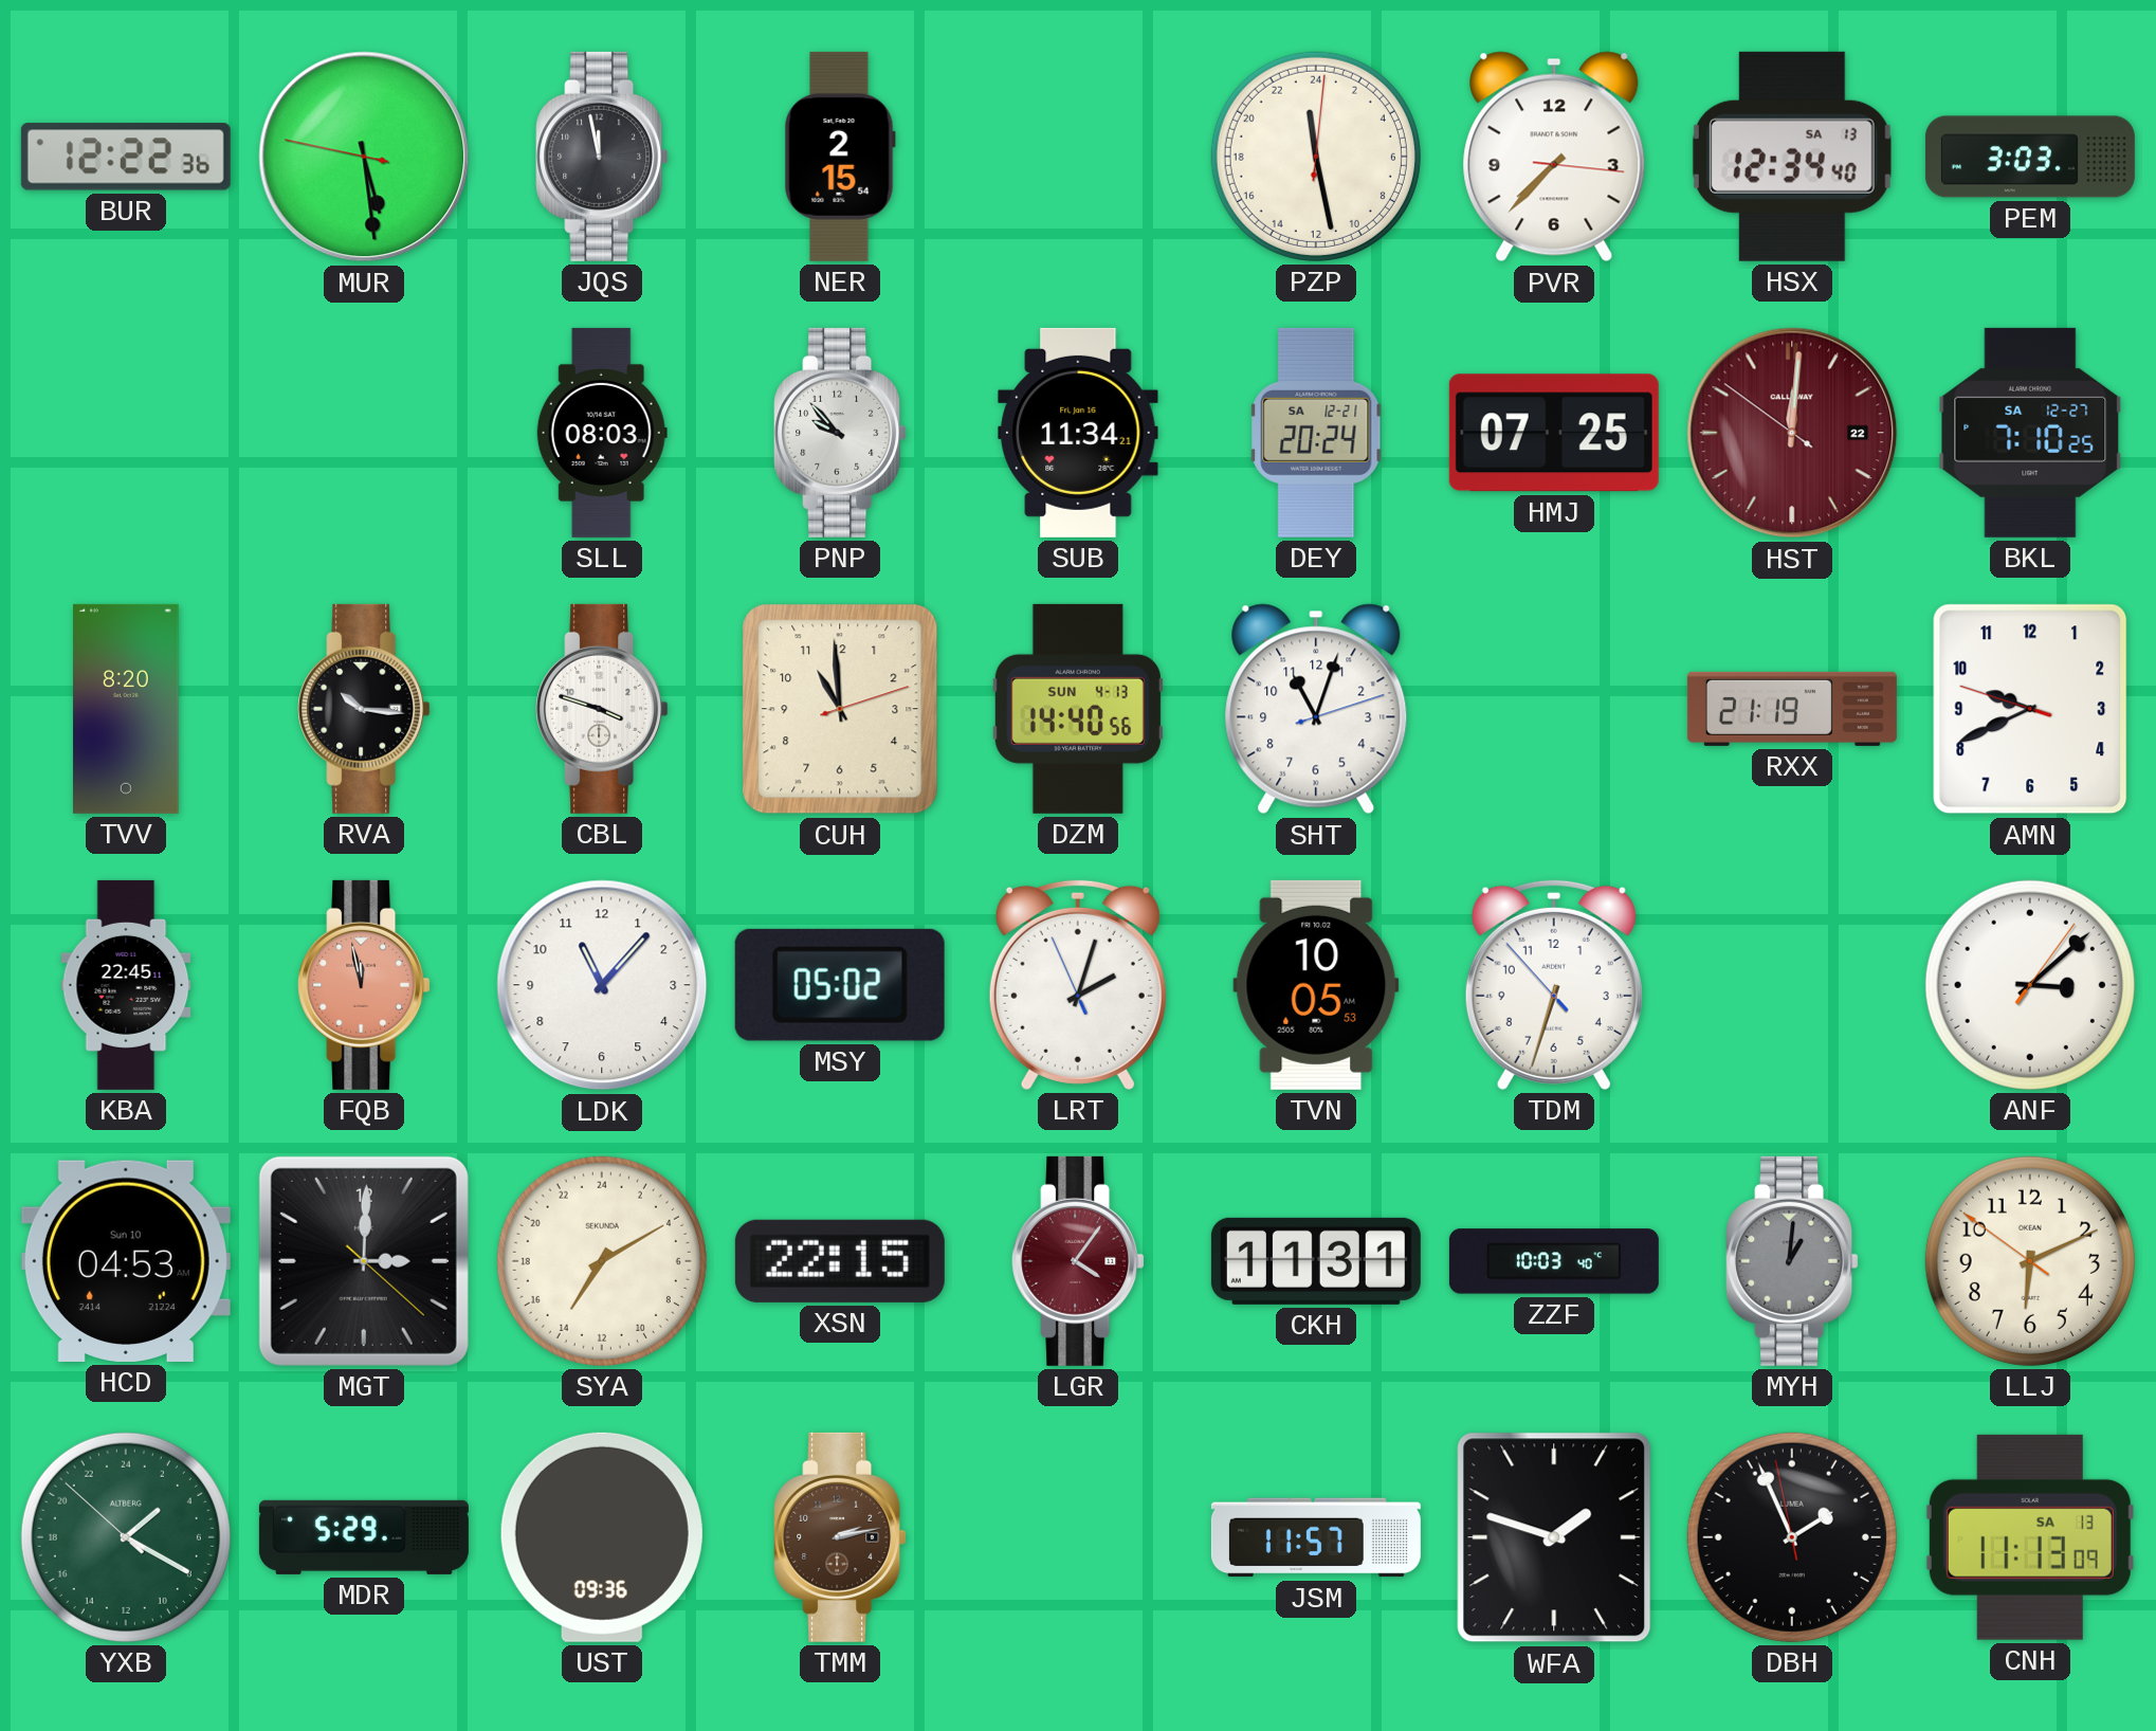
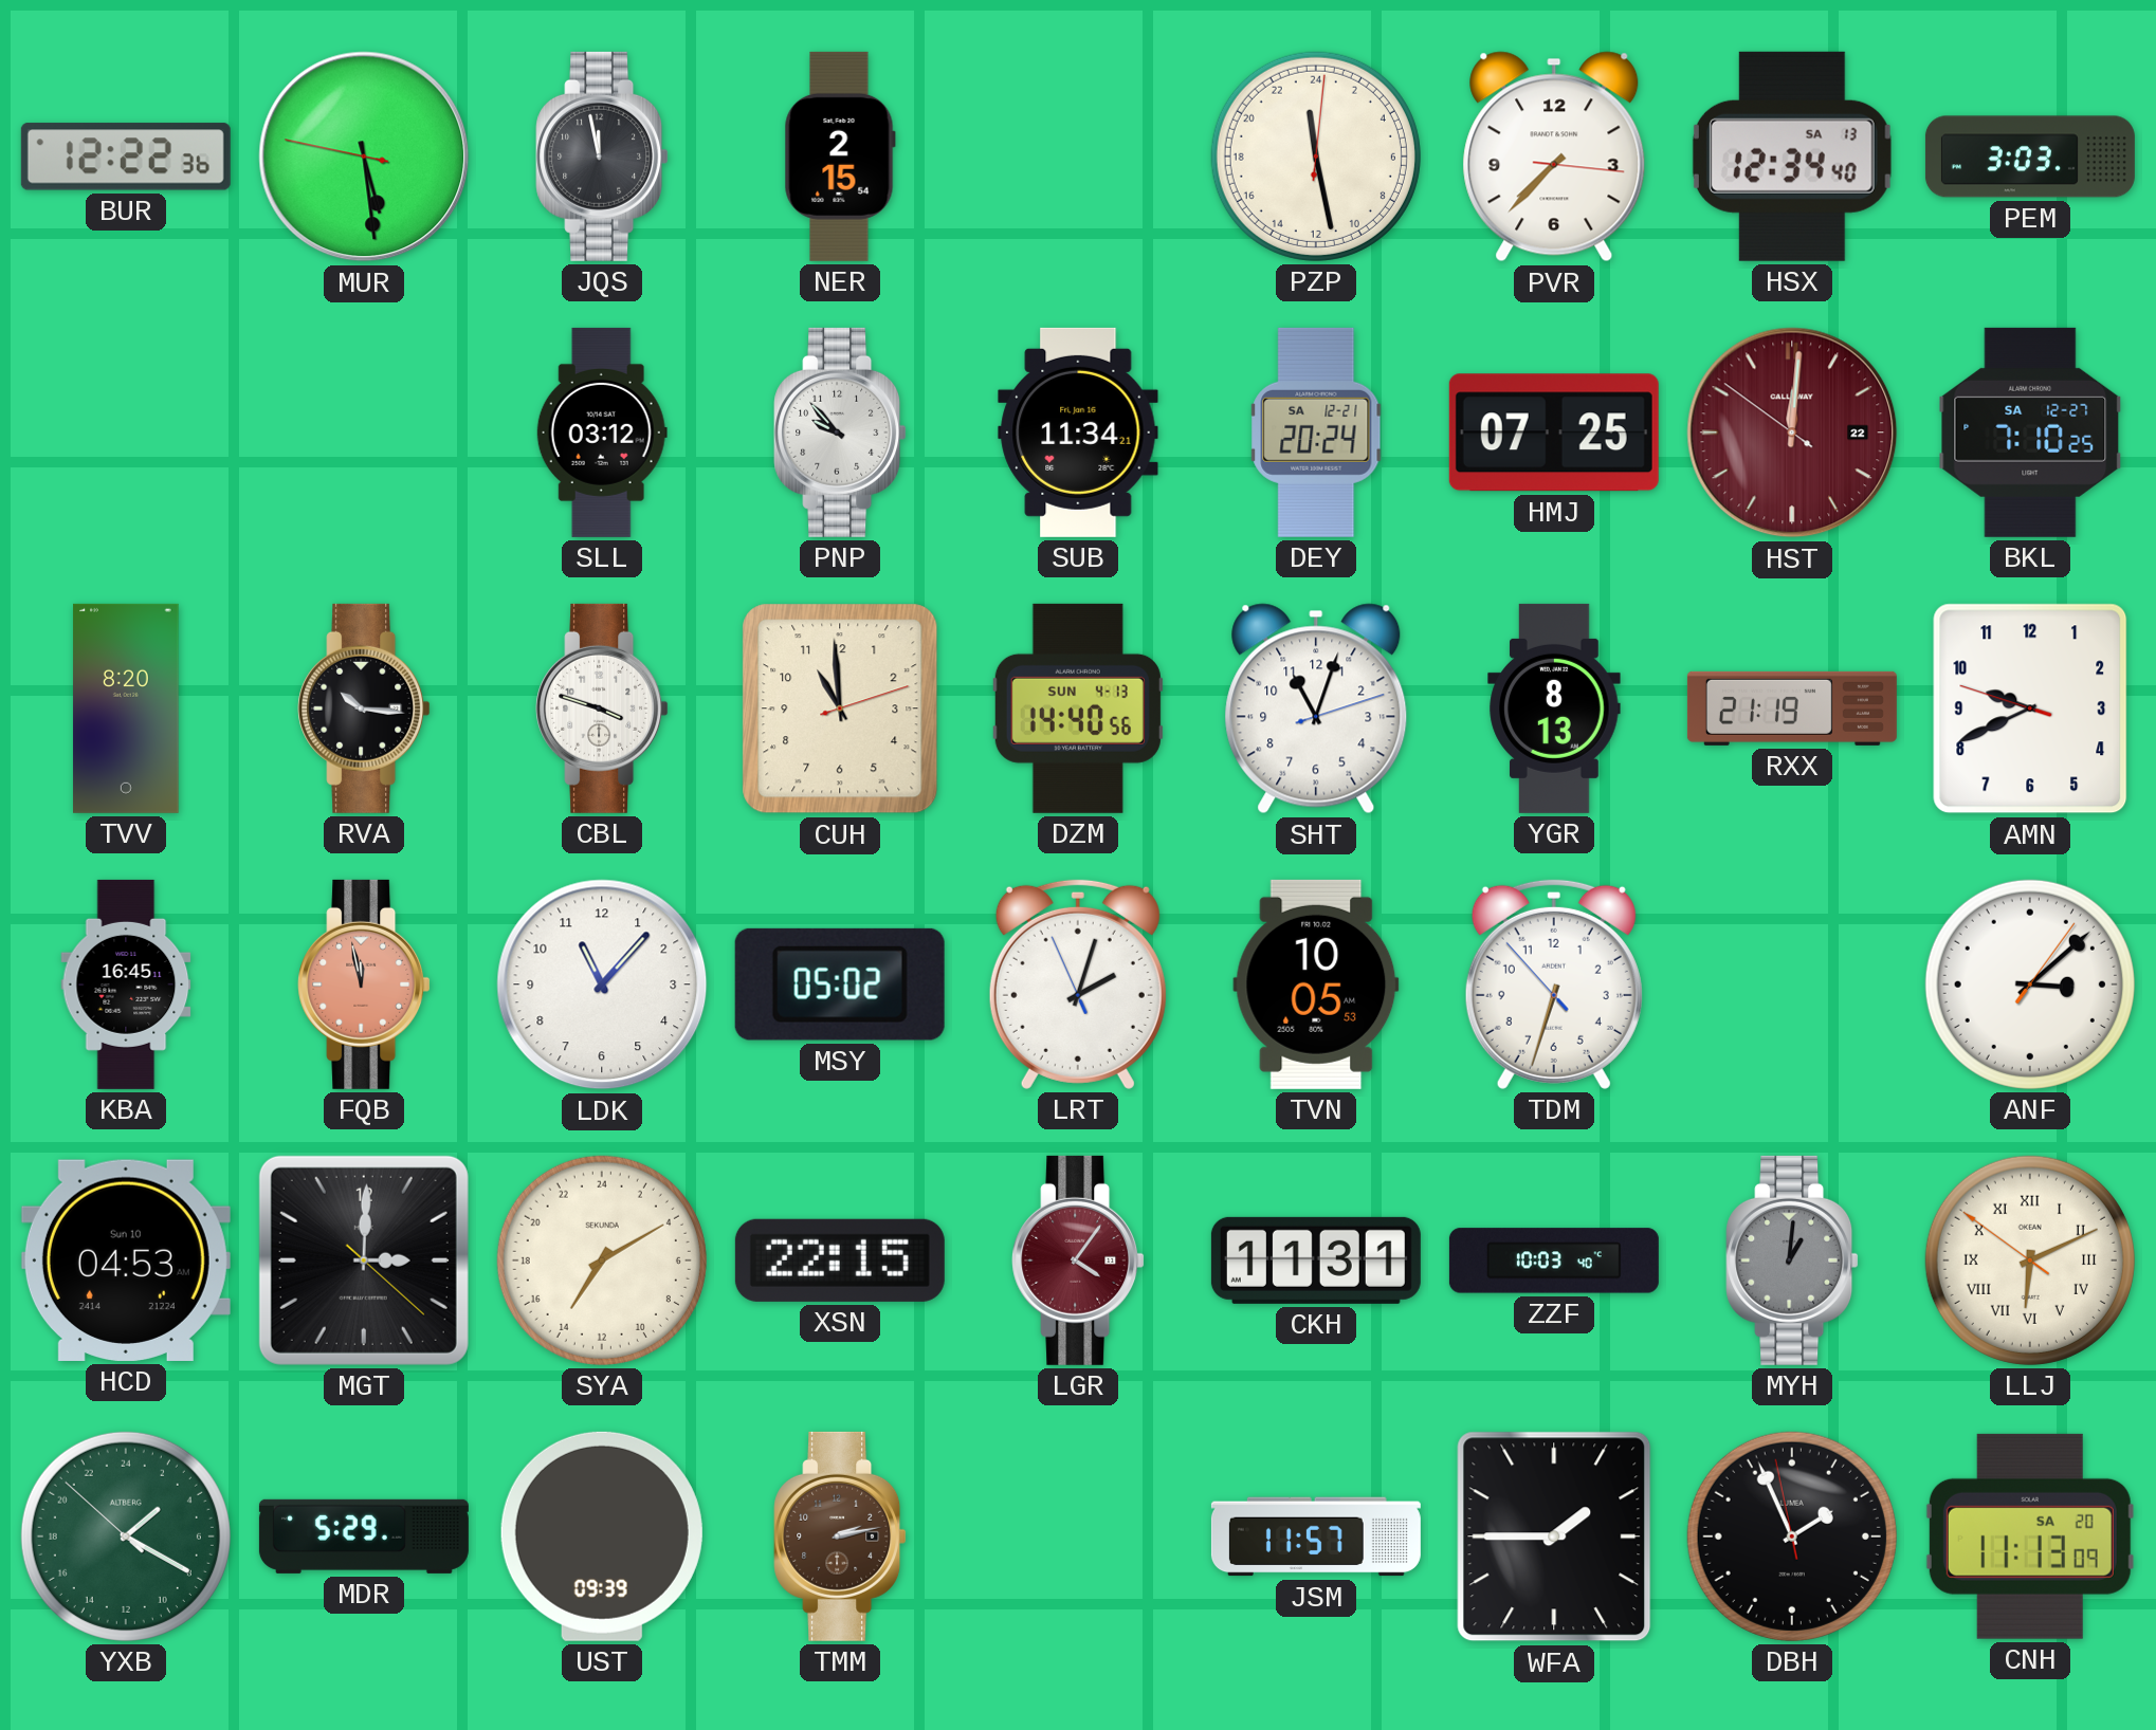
SLL: 08:03 -> 03:12 (602, 432)
YGR: none -> 8:13 (1554, 708)
KBA: 22:45 -> 16:45 (126, 984)
LLJ numerals: Arabic -> Roman (2030, 1260)
UST: 09:36 -> 09:39 (602, 1536)
WFA: 1:48 -> 1:45 (1554, 1536)
CNH date: SA 13 -> SA 20 (2030, 1536)
